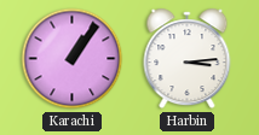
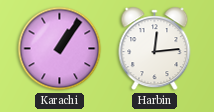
Harbin: 3:14 -> 12:14 (155, 49)
